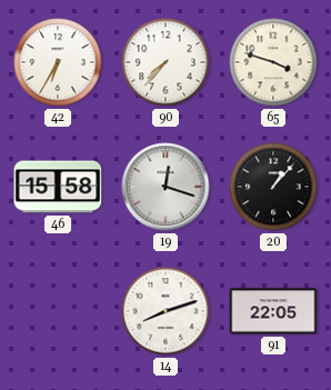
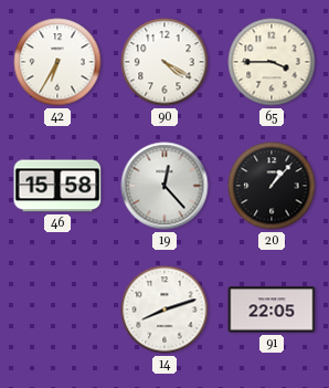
90: 7:37 -> 4:20 (164, 62)
65: 3:48 -> 3:45 (272, 62)
19: 12:18 -> 12:23 (164, 186)
